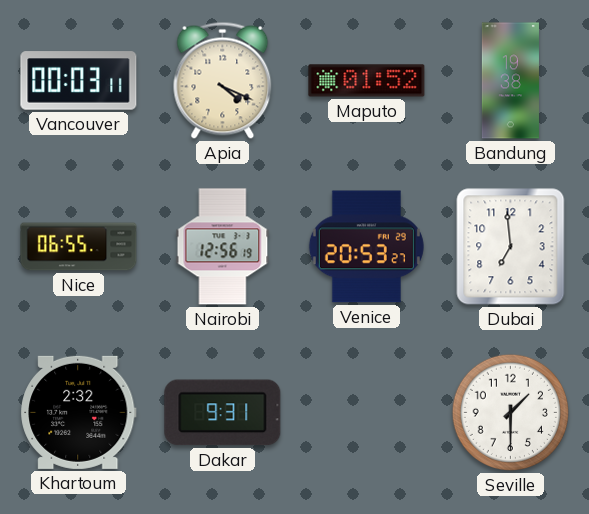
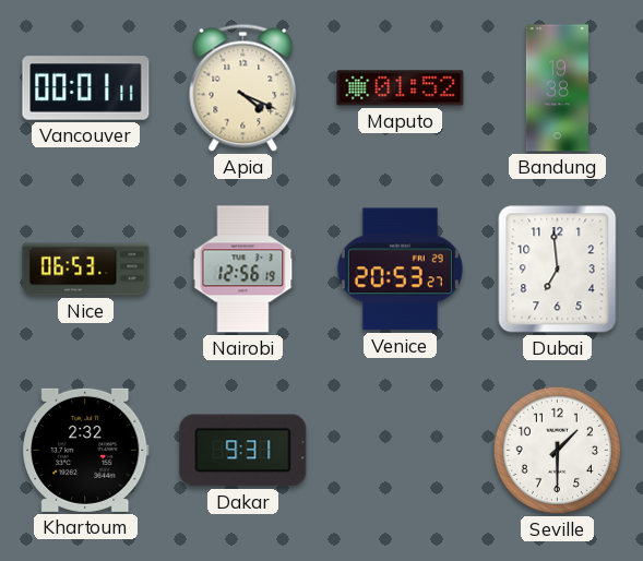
Vancouver: 00:03 -> 00:01 (86, 88)
Nice: 06:55 -> 06:53 (86, 270)
